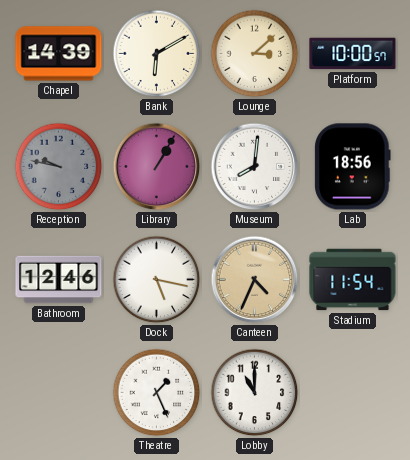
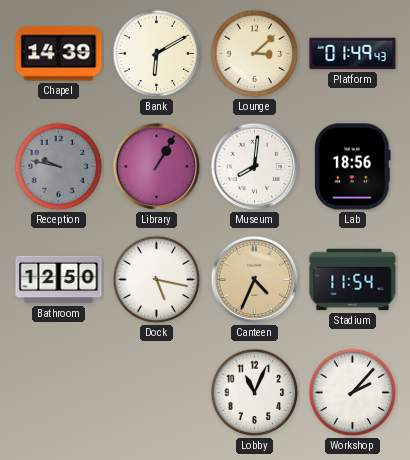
Platform: 10:00 -> 01:49 (353, 54)
Bathroom: 12:46 -> 12:50 (59, 280)
Theatre: 1:26 -> none (157, 393)
Lobby: 11:00 -> 11:04 (255, 393)
Workshop: none -> 2:07 (353, 393)
